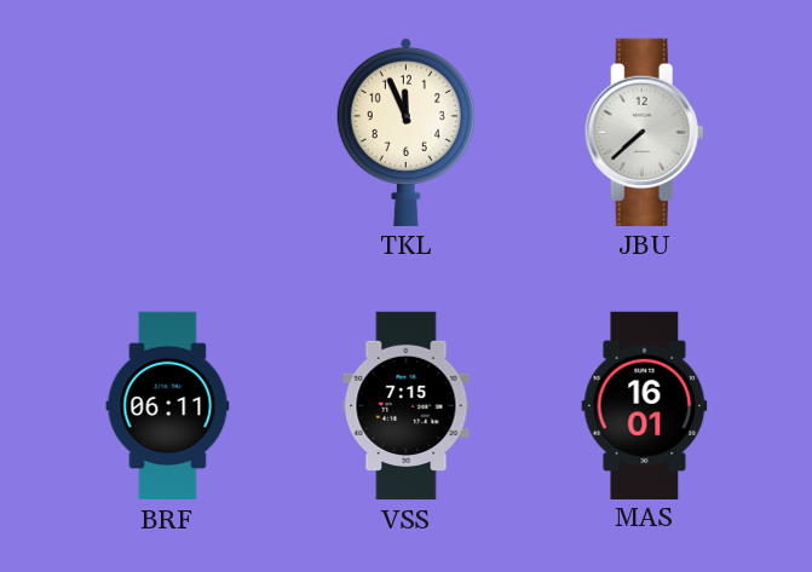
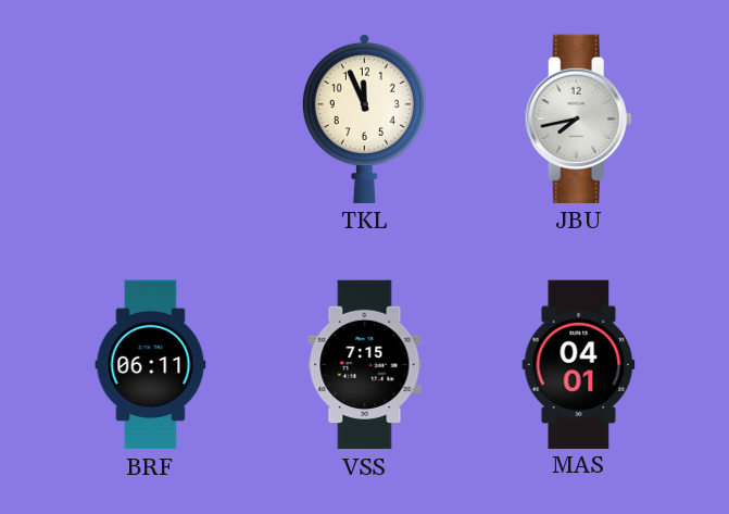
JBU: 7:38 -> 7:43 (578, 118)
MAS: 16:01 -> 04:01 (579, 364)
